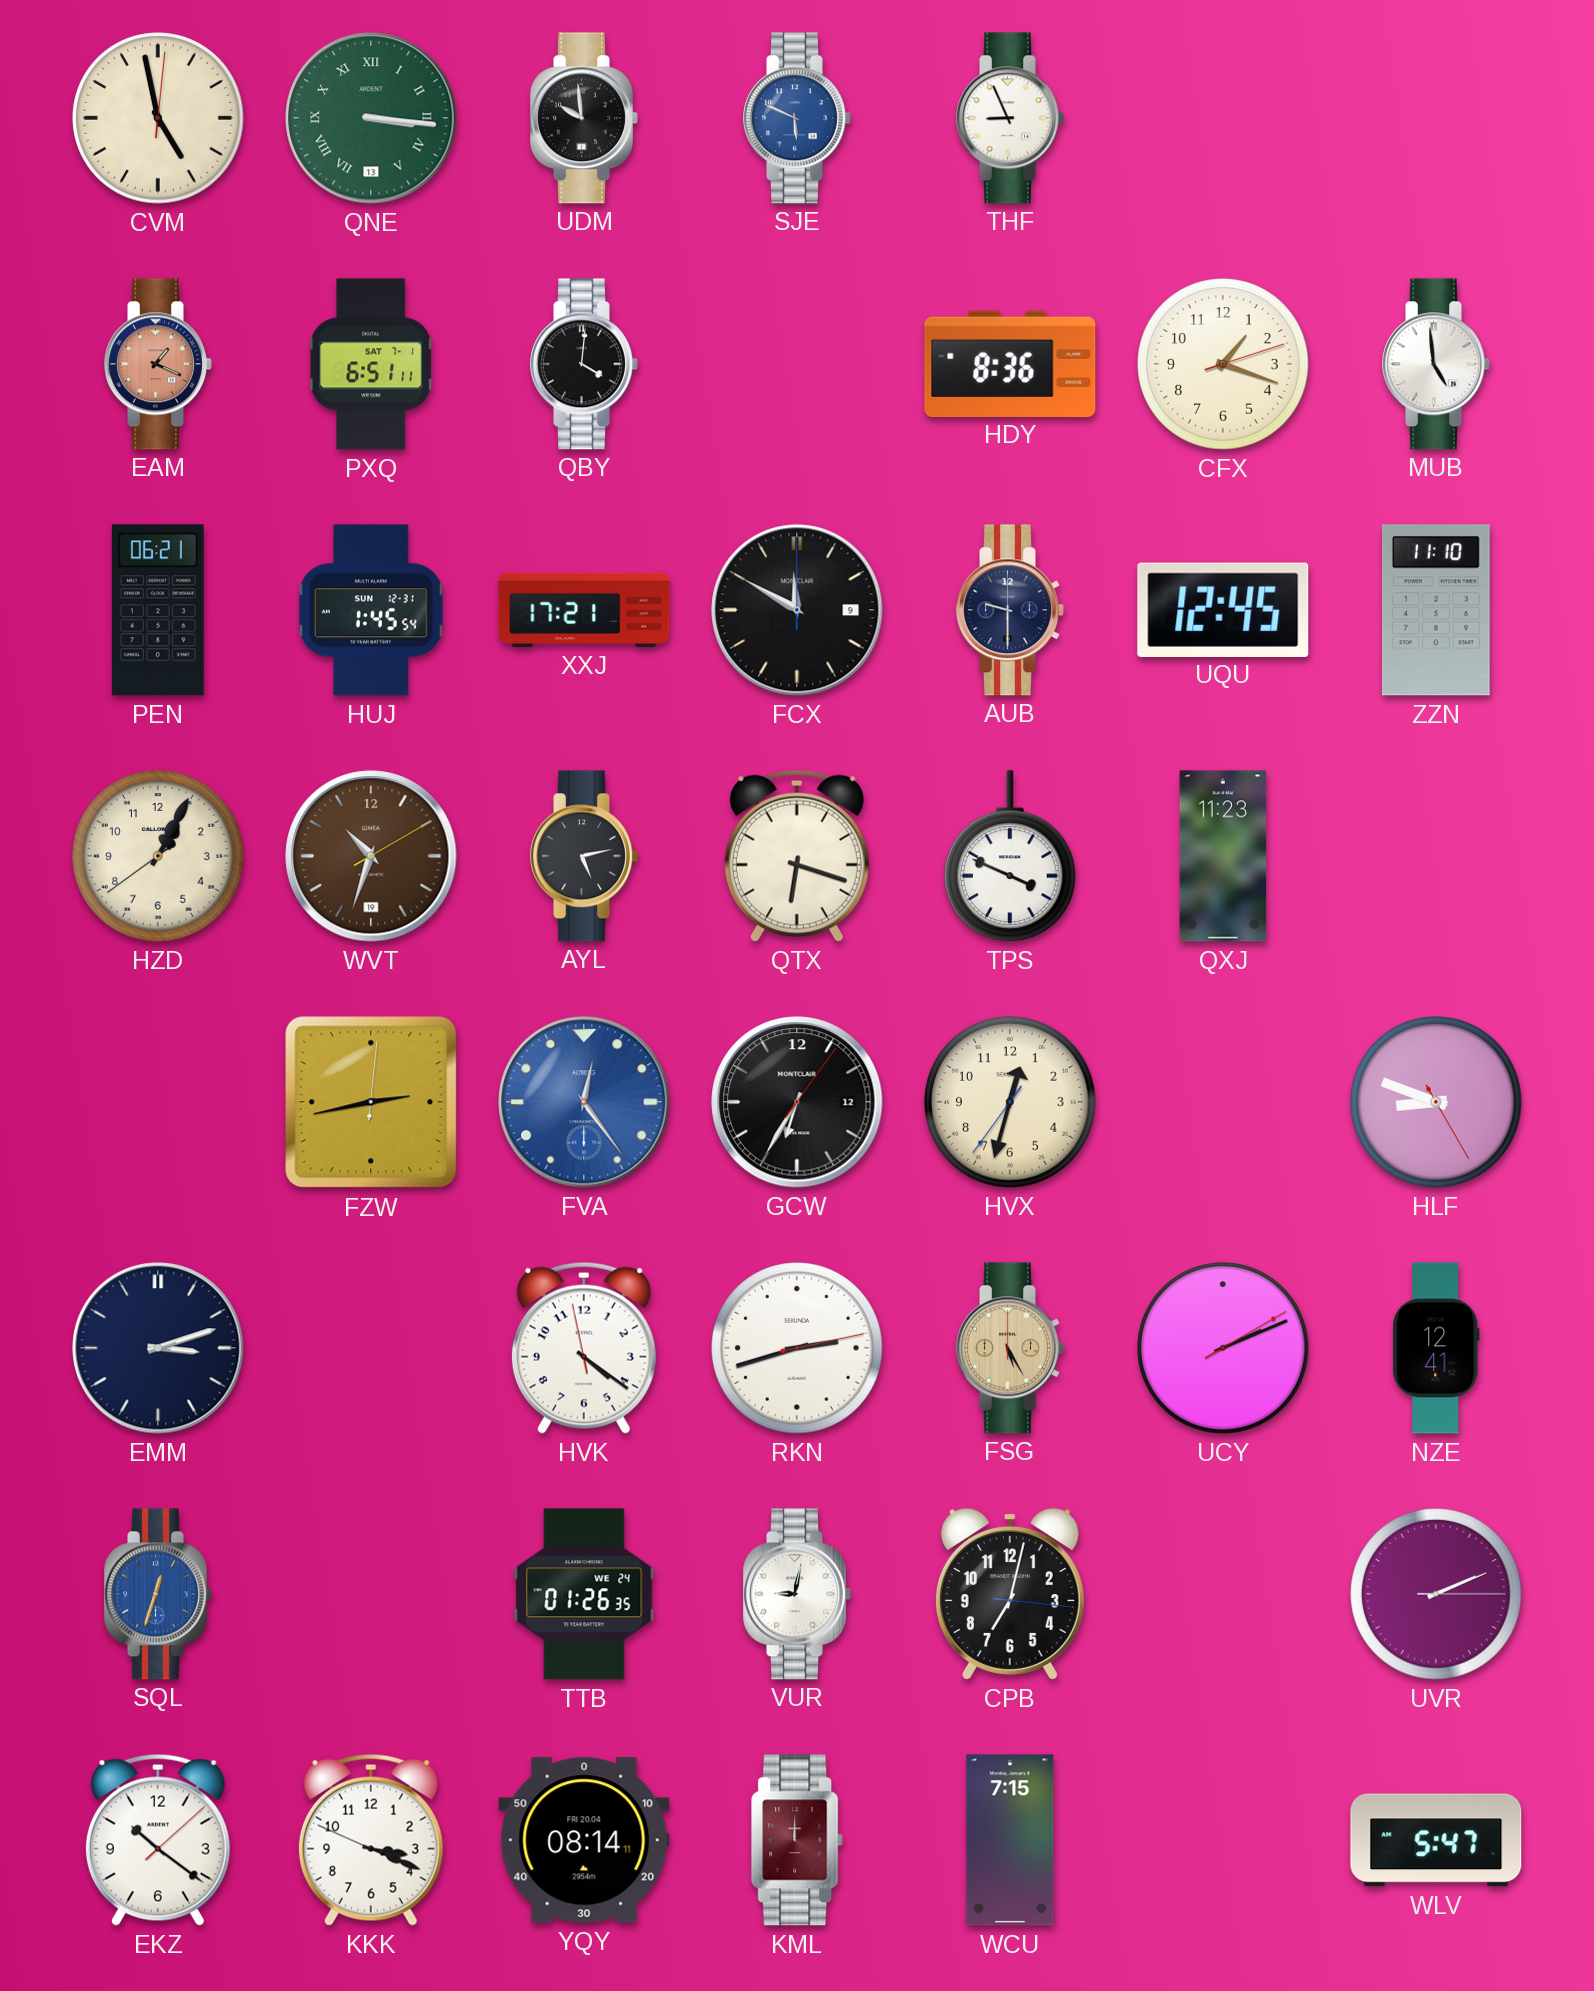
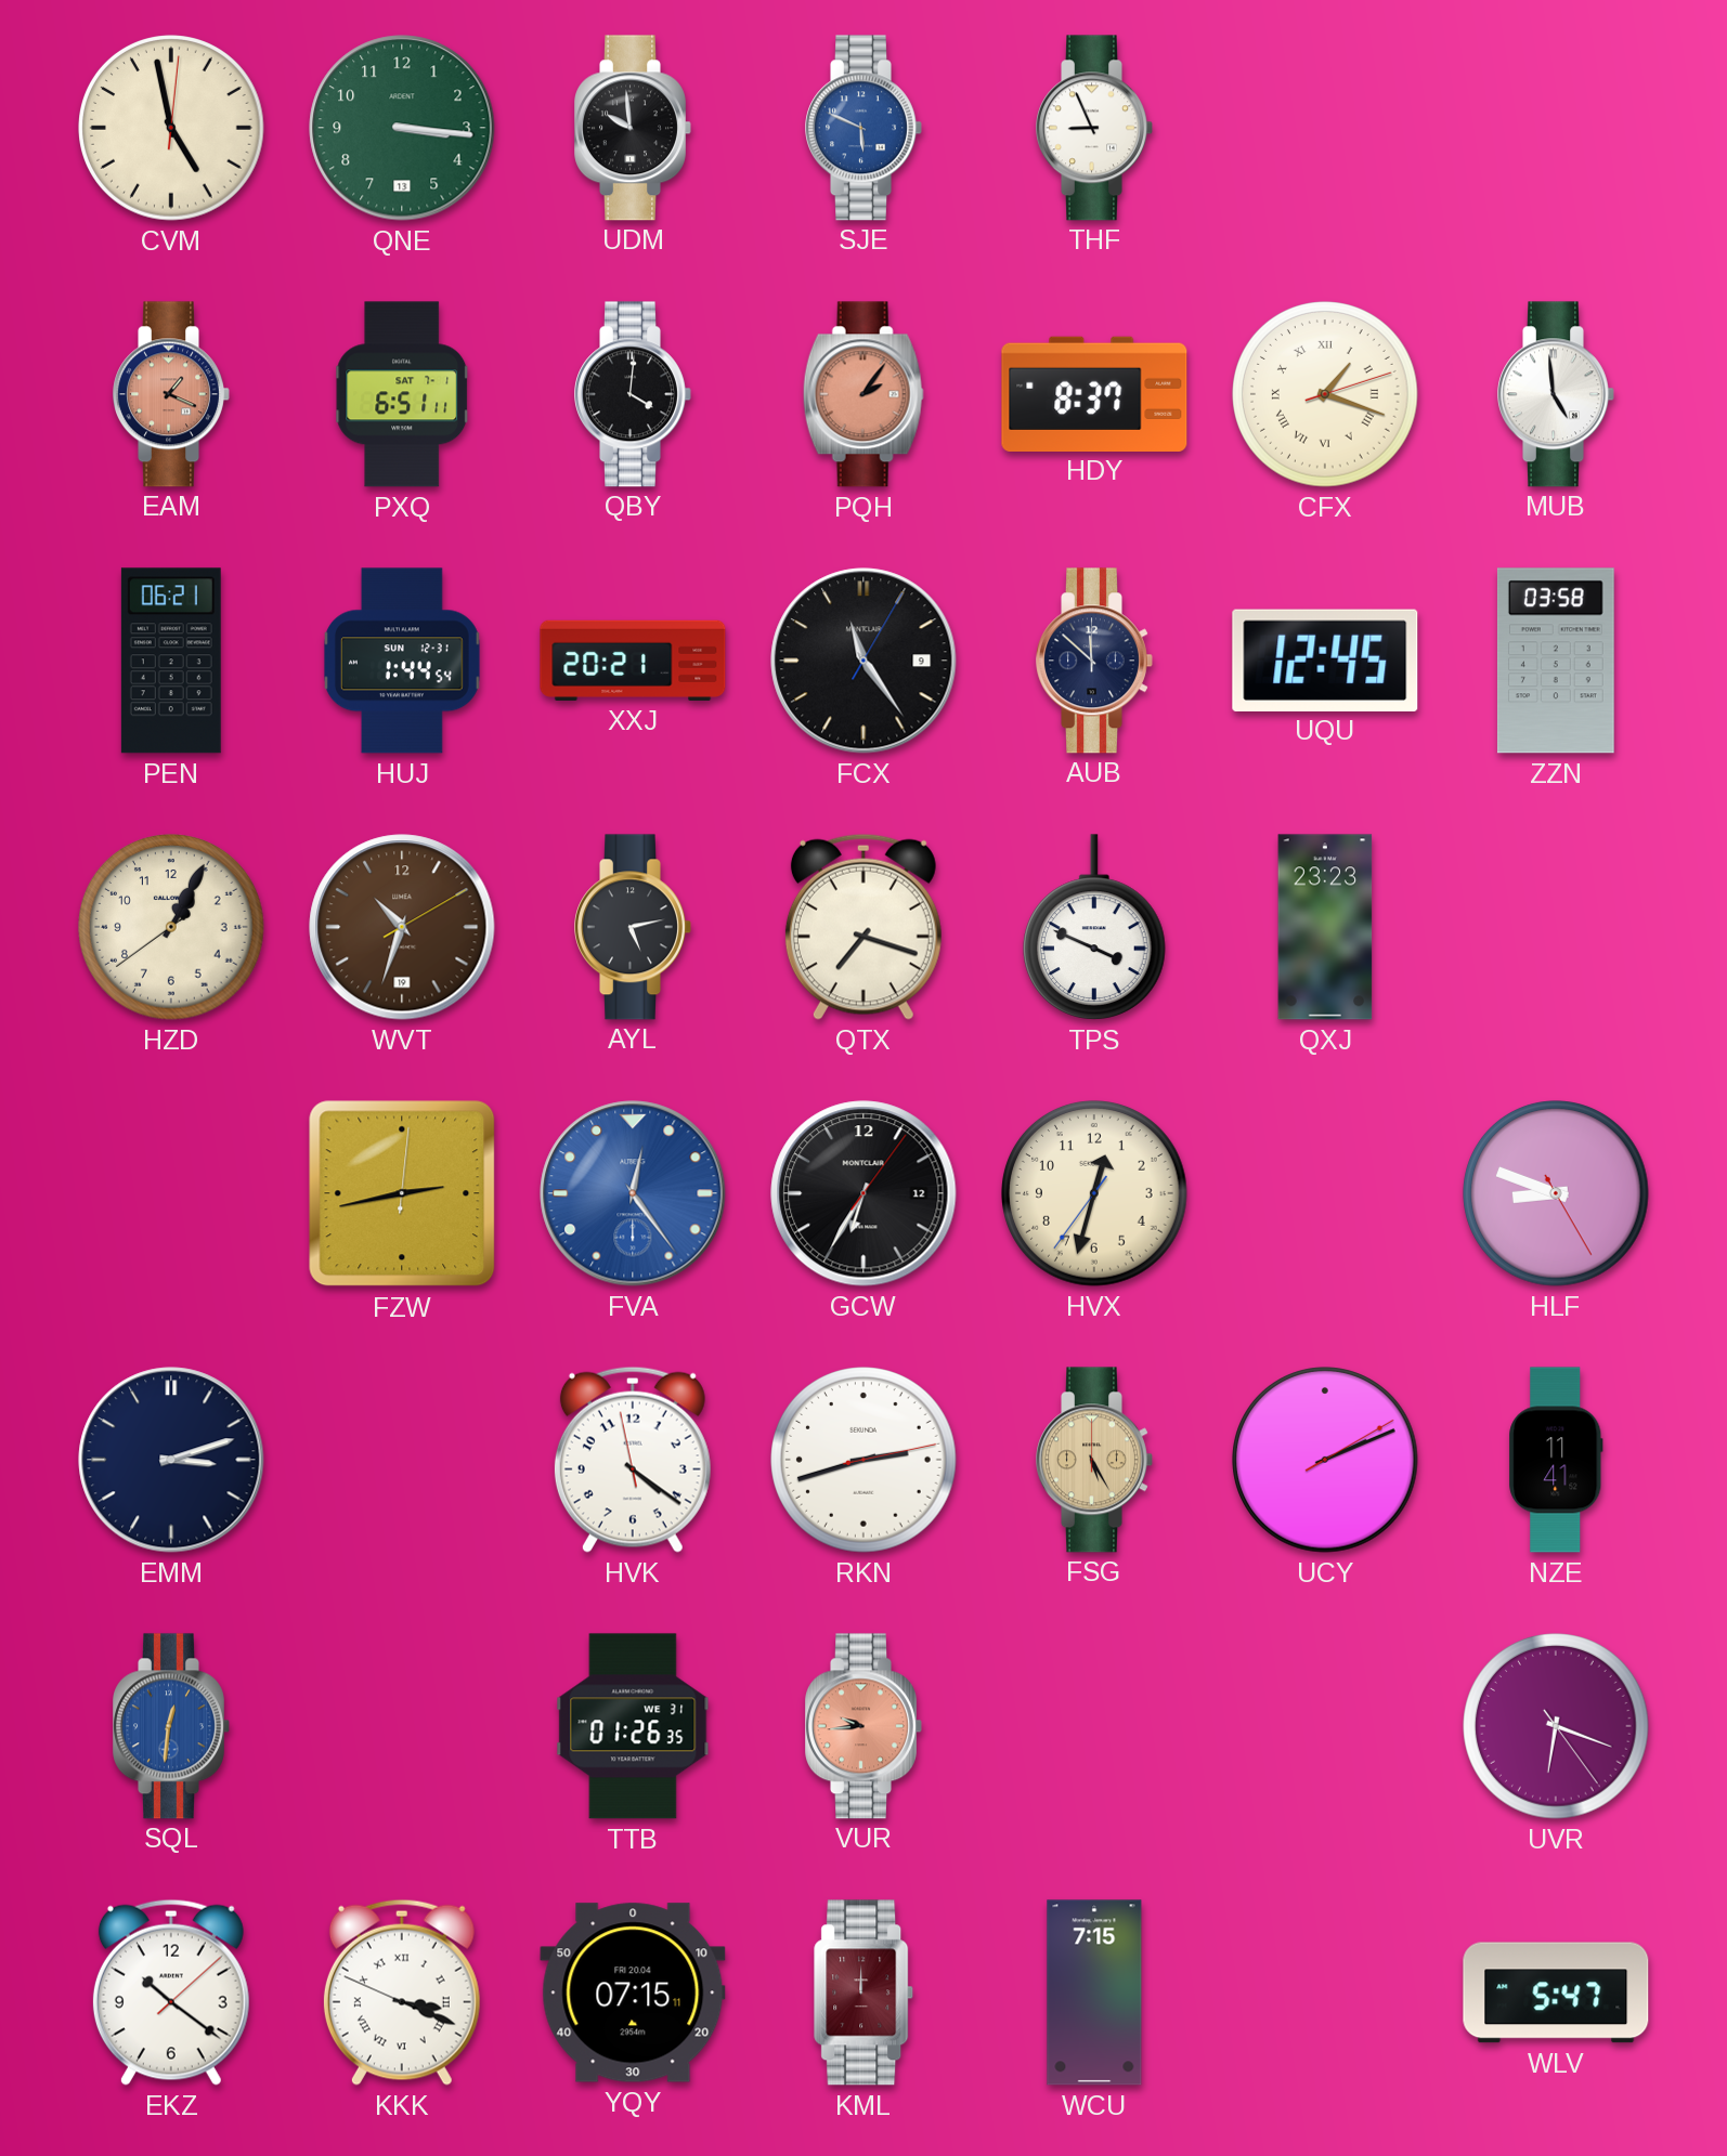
QNE numerals: Roman -> Arabic (402, 128)
PQH: none -> 2:06 (863, 394)
HDY: 8:36 -> 8:37 (1094, 393)
CFX numerals: Arabic -> Roman (1325, 394)
HUJ: 1:45 -> 1:44 (402, 661)
XXJ: 17:21 -> 20:21 (633, 661)
FCX: 11:50 -> 11:24 (863, 661)
AUB: 9:30 -> 11:52 (1095, 661)
ZZN: 11:10 -> 03:58 (1556, 661)
QTX: 6:18 -> 7:18 (863, 927)
QXJ: 11:23 -> 23:23 (1325, 927)
NZE: 12:41 -> 11:41 (1556, 1460)
SQL: 12:33 -> 12:31 (172, 1726)
TTB date: WE 24 -> WE 31 (633, 1726)
VUR: 9:02 -> 9:44 (865, 1726)
VUR dial: white -> salmon (865, 1726)
CPB: 7:02 -> none (1010, 1594)
UVR: 2:11 -> 6:18 (1556, 1726)
KKK numerals: Arabic -> Roman (402, 1992)
YQY: 08:14 -> 07:15 (633, 1992)
